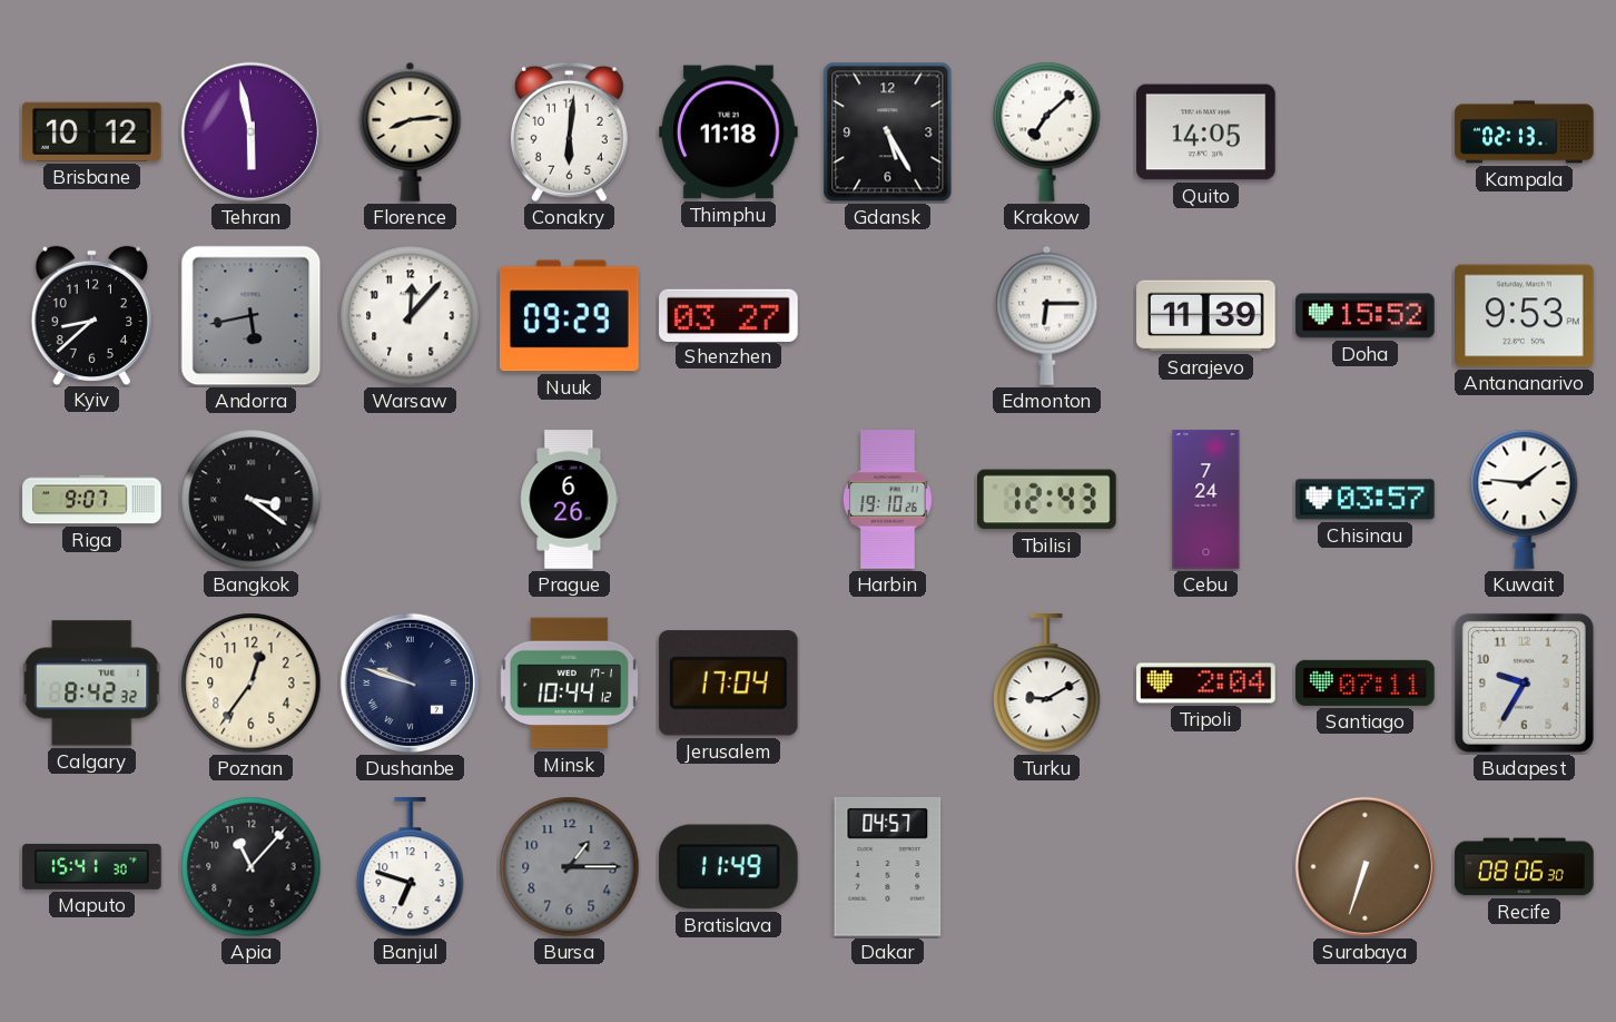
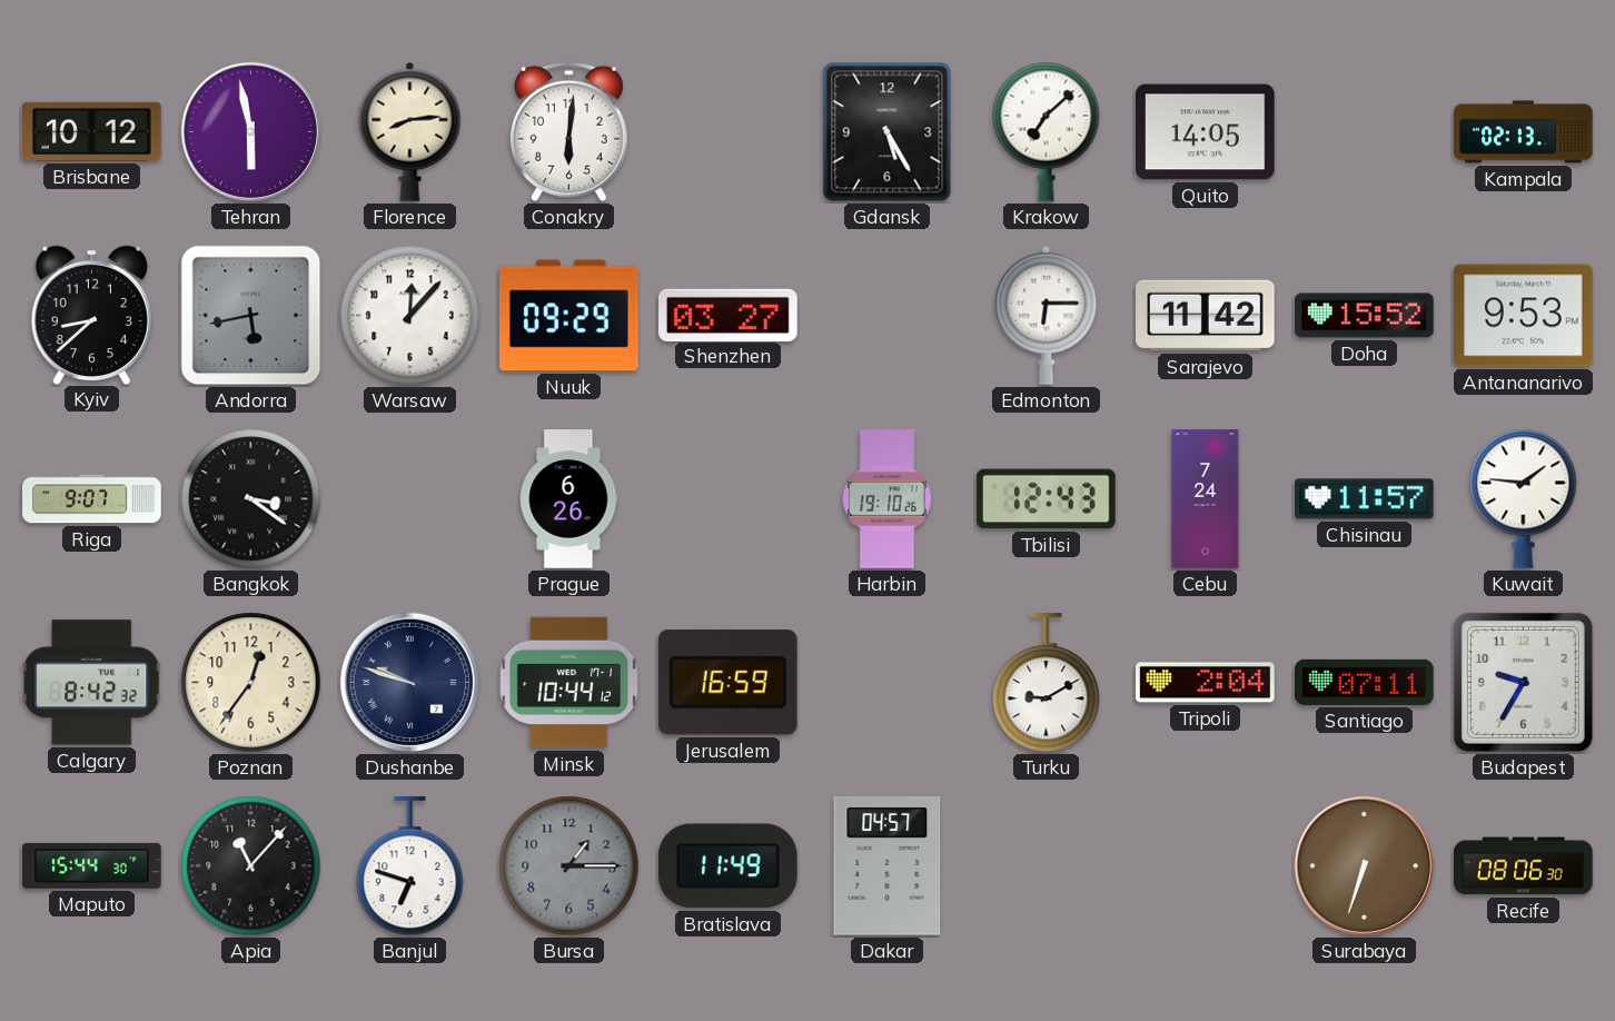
Thimphu: 11:18 -> none (729, 132)
Sarajevo: 11:39 -> 11:42 (1206, 316)
Chisinau: 03:57 -> 11:57 (1365, 499)
Jerusalem: 17:04 -> 16:59 (727, 683)
Maputo: 15:41 -> 15:44 (92, 865)
